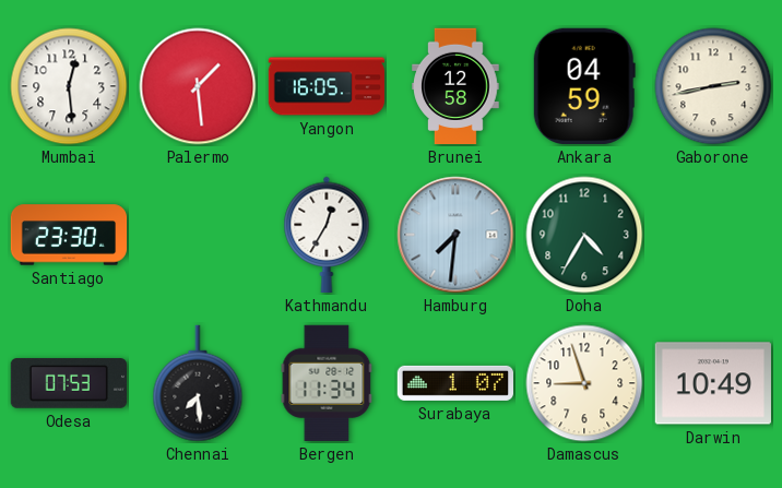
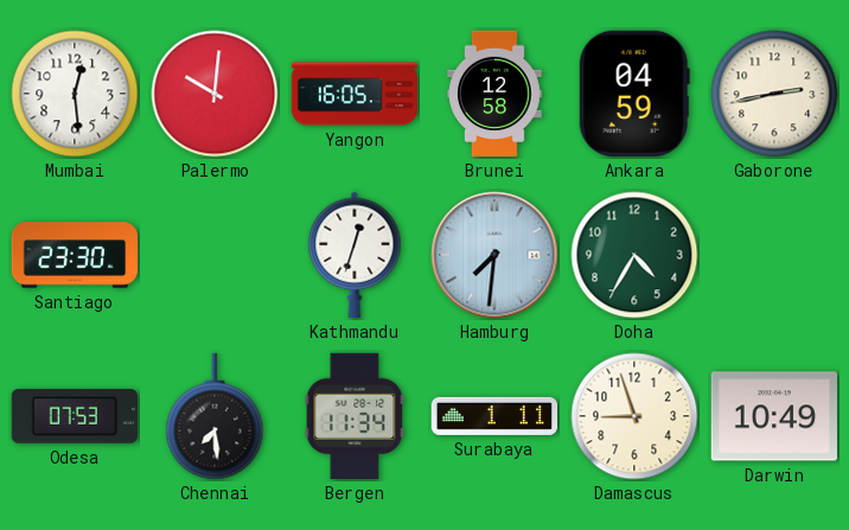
Palermo: 1:29 -> 10:01 (215, 94)
Kathmandu: 12:35 -> 12:33 (355, 255)
Surabaya: 1:07 -> 1:11 (493, 416)
